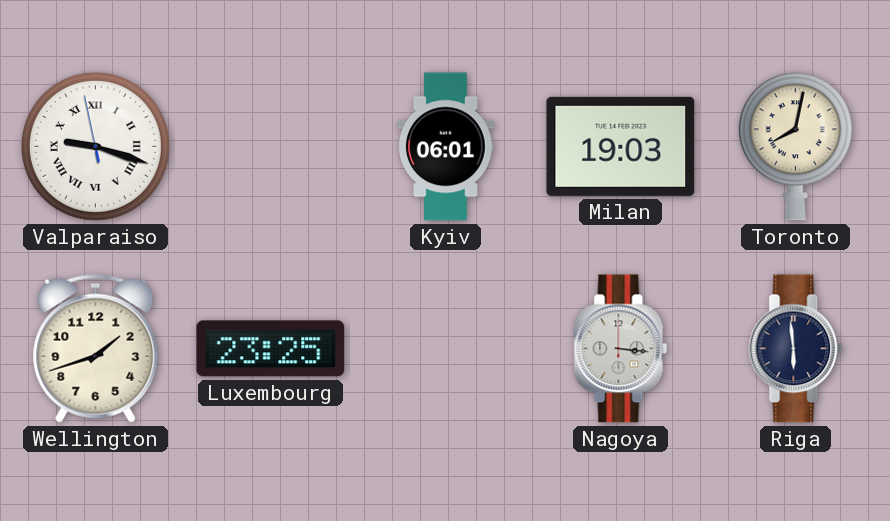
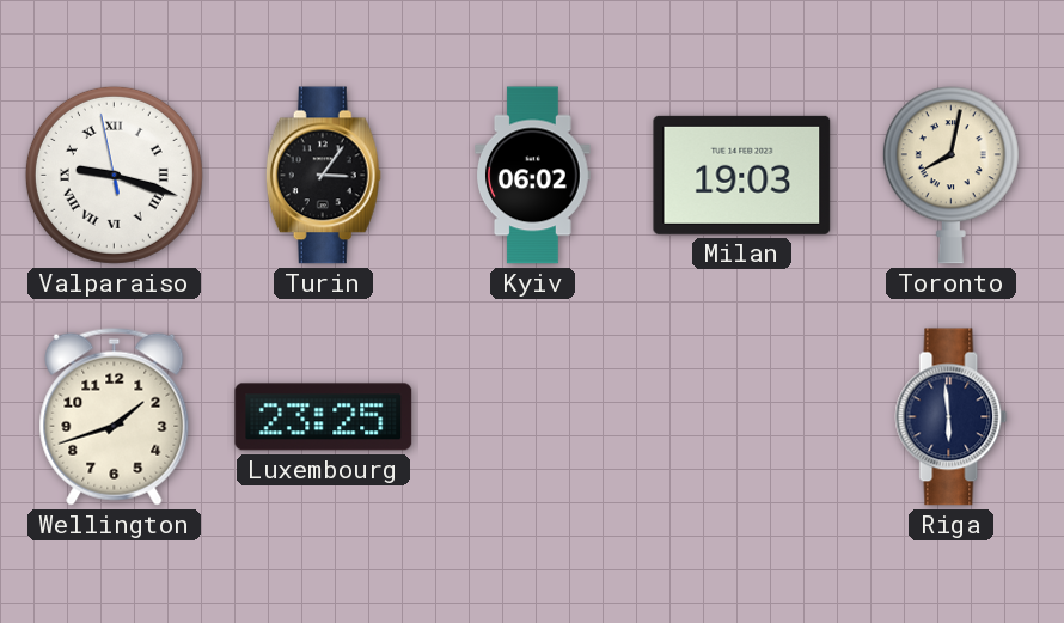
Turin: none -> 3:06 (323, 176)
Kyiv: 06:01 -> 06:02 (533, 176)
Nagoya: 3:16 -> none (621, 349)
